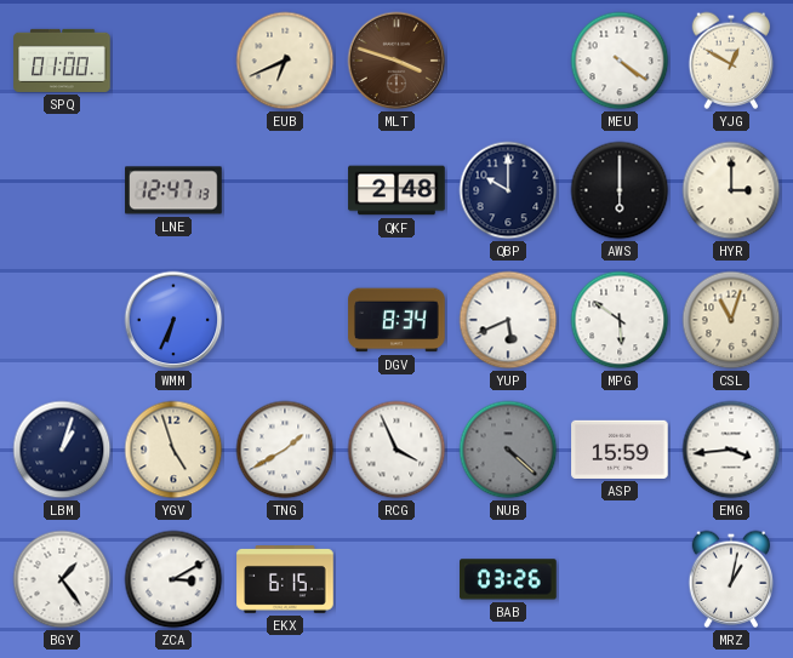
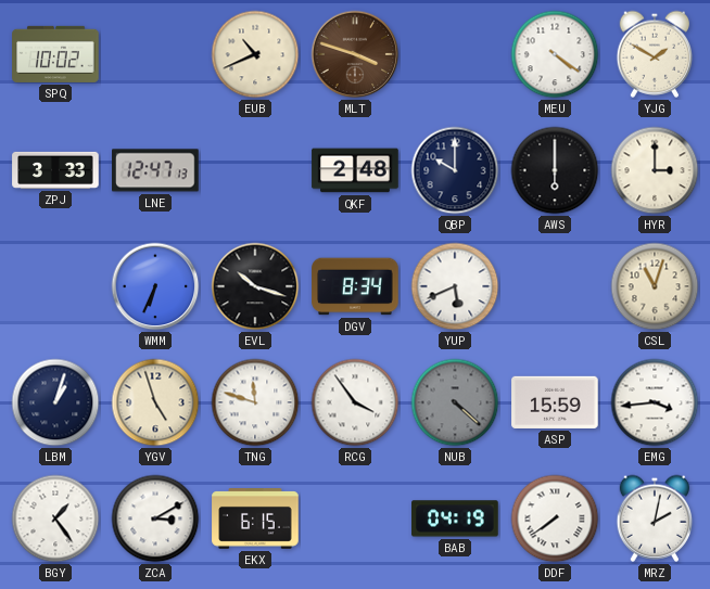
SPQ: 01:00 -> 10:02 (55, 54)
EUB: 6:41 -> 10:41 (255, 54)
YJG: 12:50 -> 1:50 (655, 54)
ZPJ: none -> 3:33 (55, 170)
EVL: none -> 10:18 (255, 286)
MPG: 5:51 -> none (620, 320)
TNG: 1:40 -> 11:48 (255, 402)
RCG: 3:56 -> 3:54 (355, 402)
BAB: 03:26 -> 04:19 (455, 518)
DDF: none -> 7:39 (555, 518)
MRZ: 1:02 -> 2:02 (655, 518)
